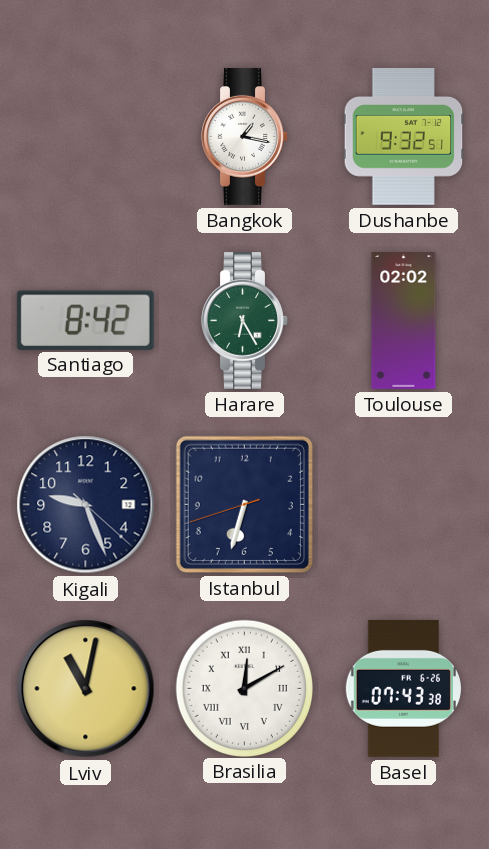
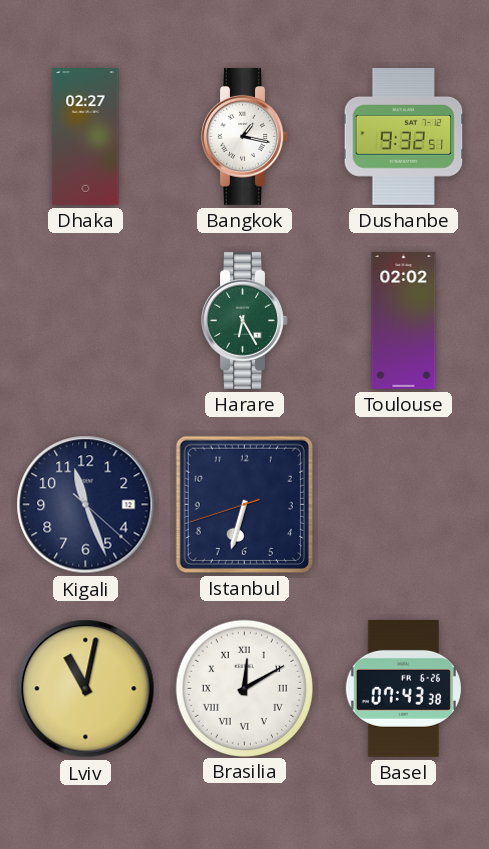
Dhaka: none -> 02:27 (86, 137)
Santiago: 8:42 -> none (85, 320)
Kigali: 9:26 -> 11:26 (86, 505)
